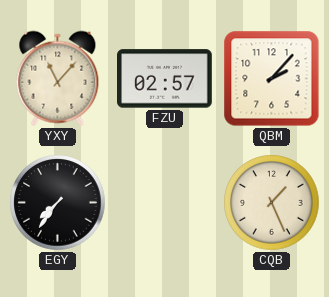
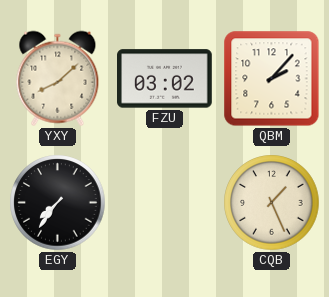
YXY: 11:07 -> 8:08 (58, 79)
FZU: 02:57 -> 03:02 (165, 79)
